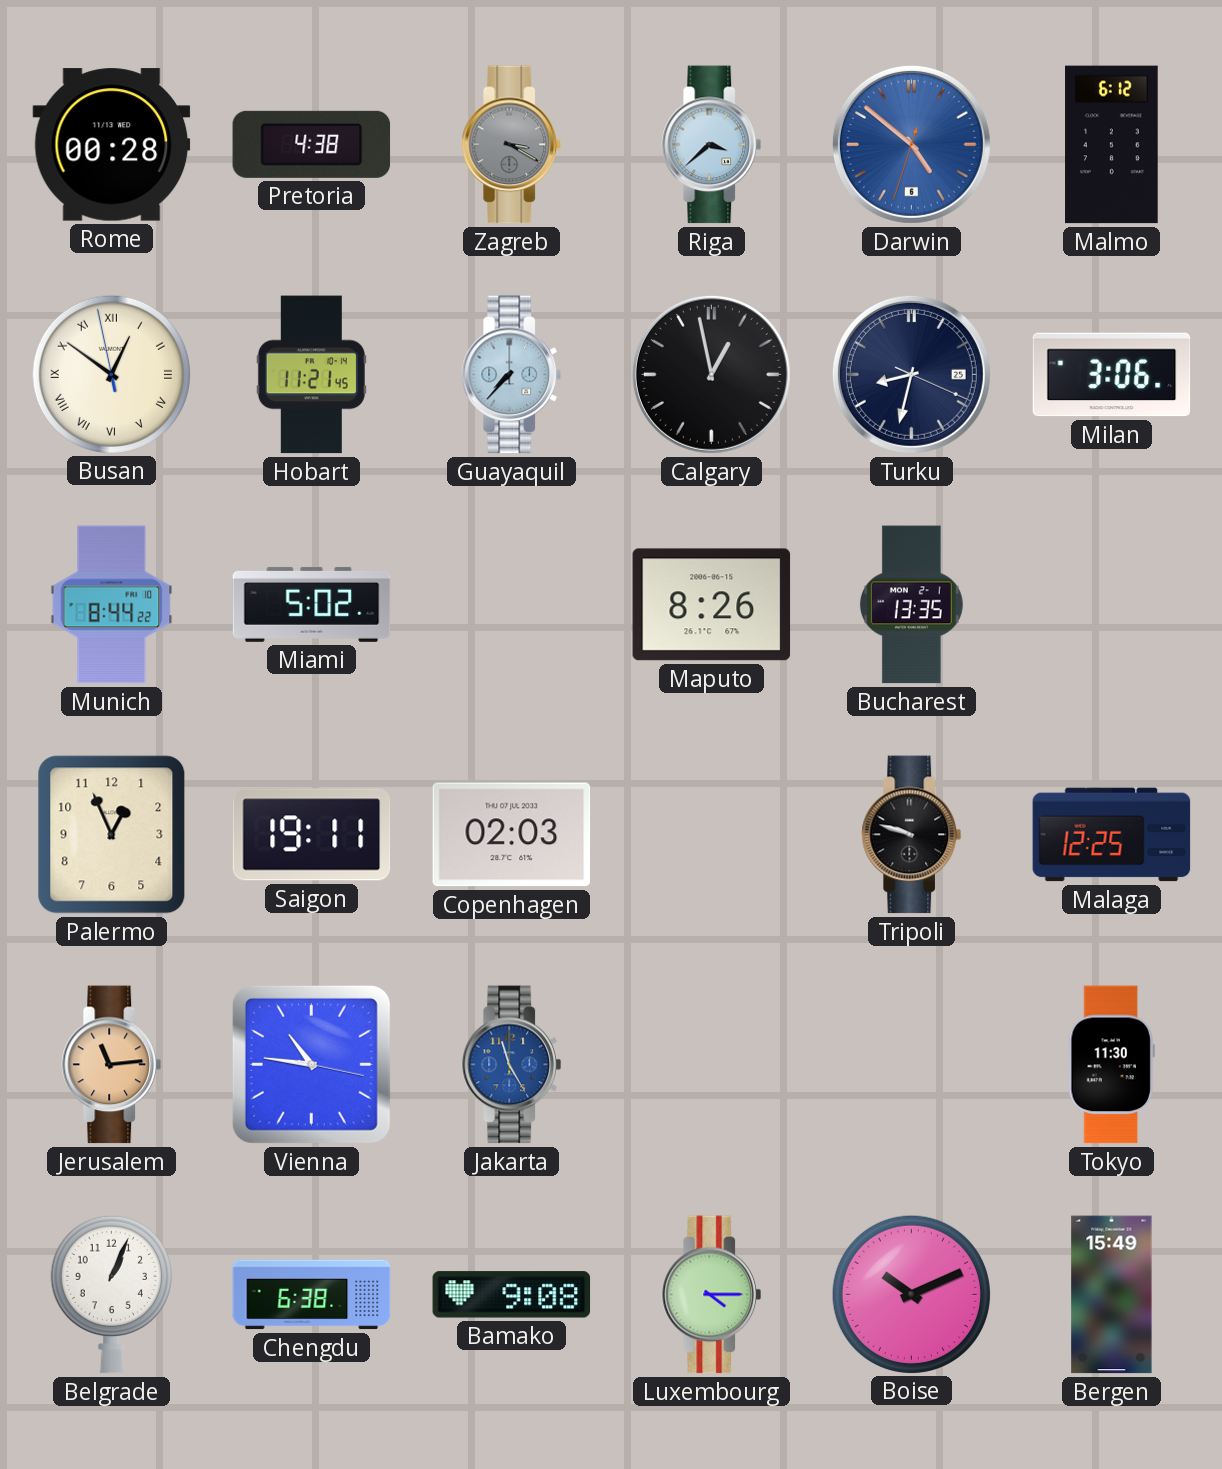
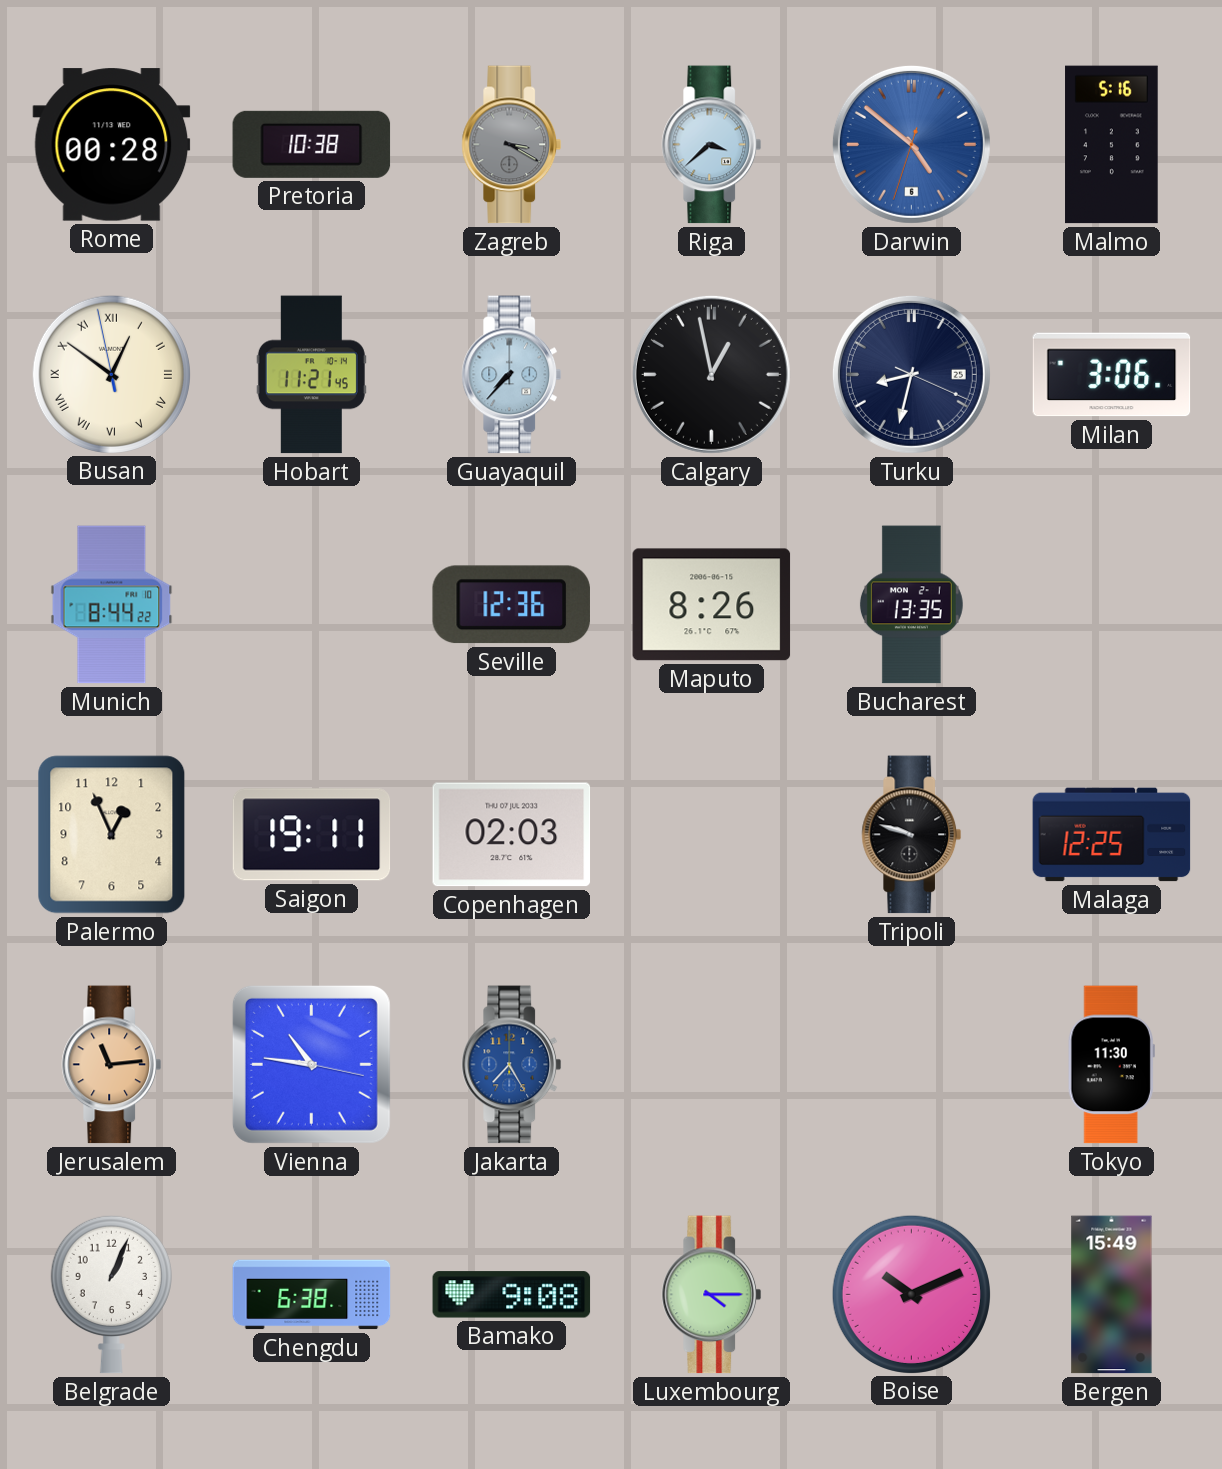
Pretoria: 4:38 -> 10:38 (312, 144)
Malmo: 6:12 -> 5:16 (1112, 145)
Miami: 5:02 -> none (312, 604)
Seville: none -> 12:36 (511, 605)
Jakarta: 11:25 -> 7:25 (512, 1065)
